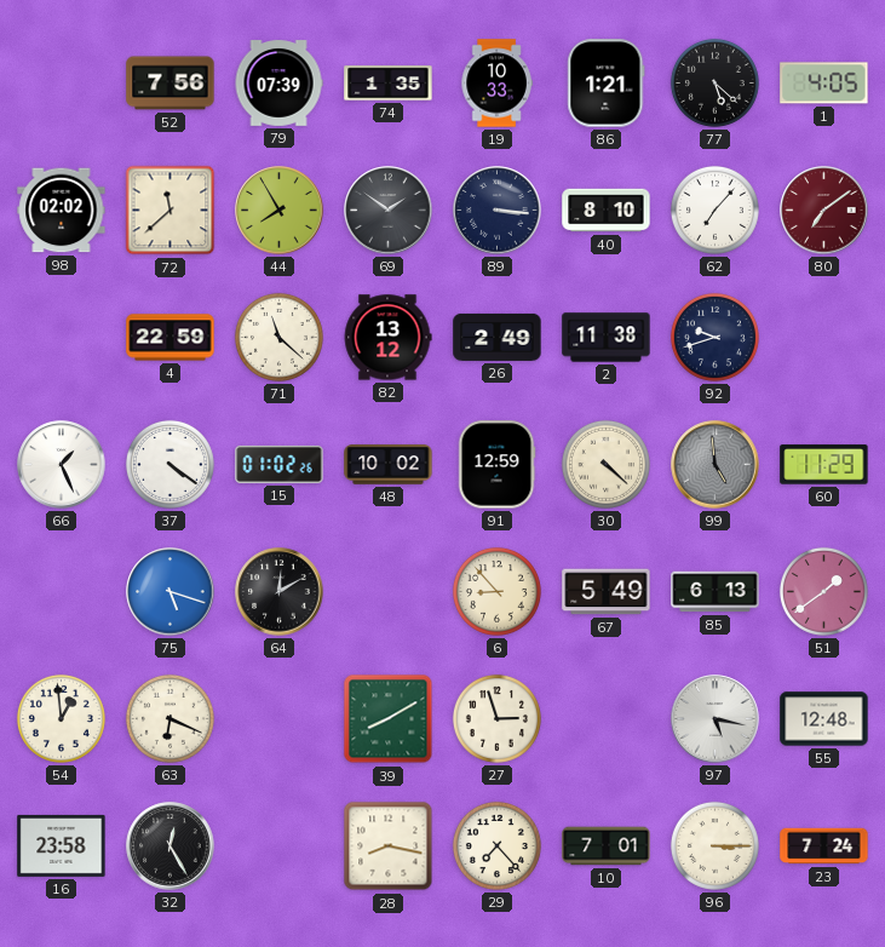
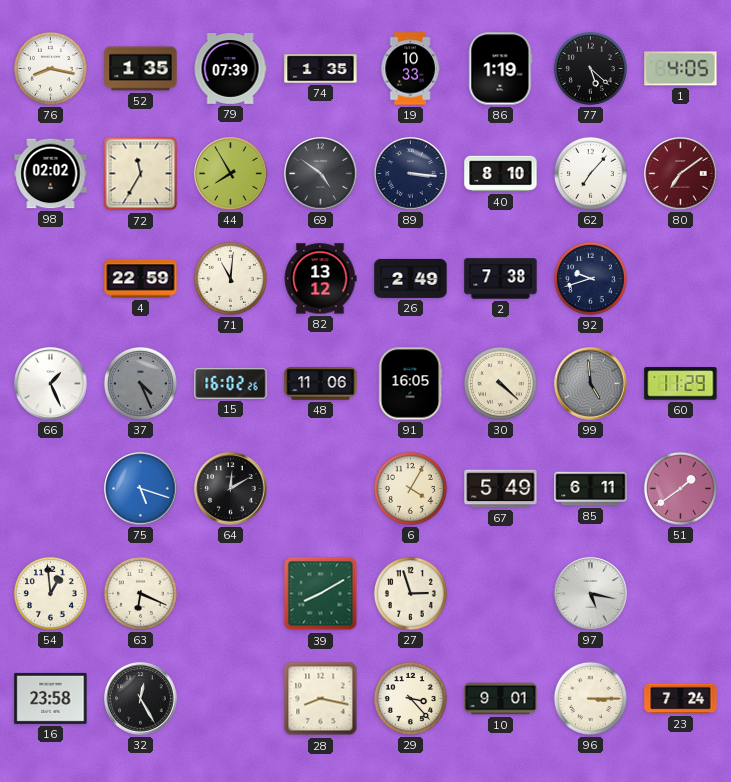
76: none -> 8:17 (50, 68)
52: 7:56 -> 1:35 (141, 69)
86: 1:21 -> 1:19 (501, 69)
72: 11:38 -> 11:35 (141, 174)
69: 1:51 -> 4:51 (321, 174)
71: 11:22 -> 11:01 (230, 278)
2: 11:38 -> 7:38 (501, 279)
37: 4:21 -> 4:26 (140, 383)
37 dial: white -> grey (140, 383)
15: 01:02 -> 16:02 (231, 383)
48: 10:02 -> 11:06 (321, 384)
91: 12:59 -> 16:05 (410, 384)
6: 8:53 -> 4:05 (410, 488)
85: 6:13 -> 6:11 (591, 489)
55: 12:48 -> none (824, 719)
29: 7:23 -> 3:23 (410, 698)
10: 7:01 -> 9:01 (501, 699)
